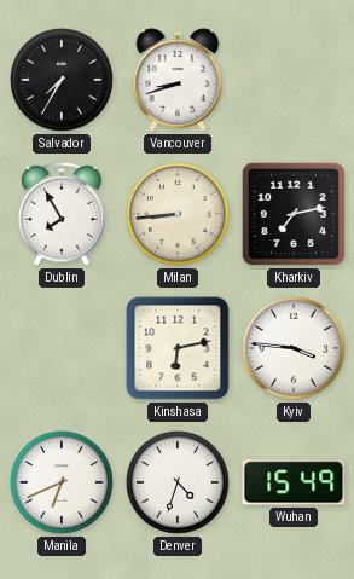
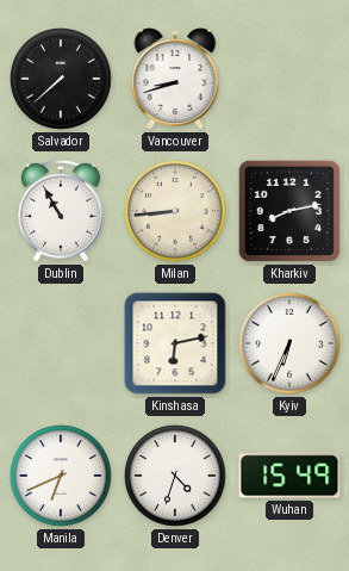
Salvador: 7:35 -> 7:38 (62, 80)
Dublin: 7:55 -> 10:55 (62, 211)
Kharkiv: 7:13 -> 8:13 (289, 211)
Kyiv: 3:46 -> 6:34 (291, 345)
